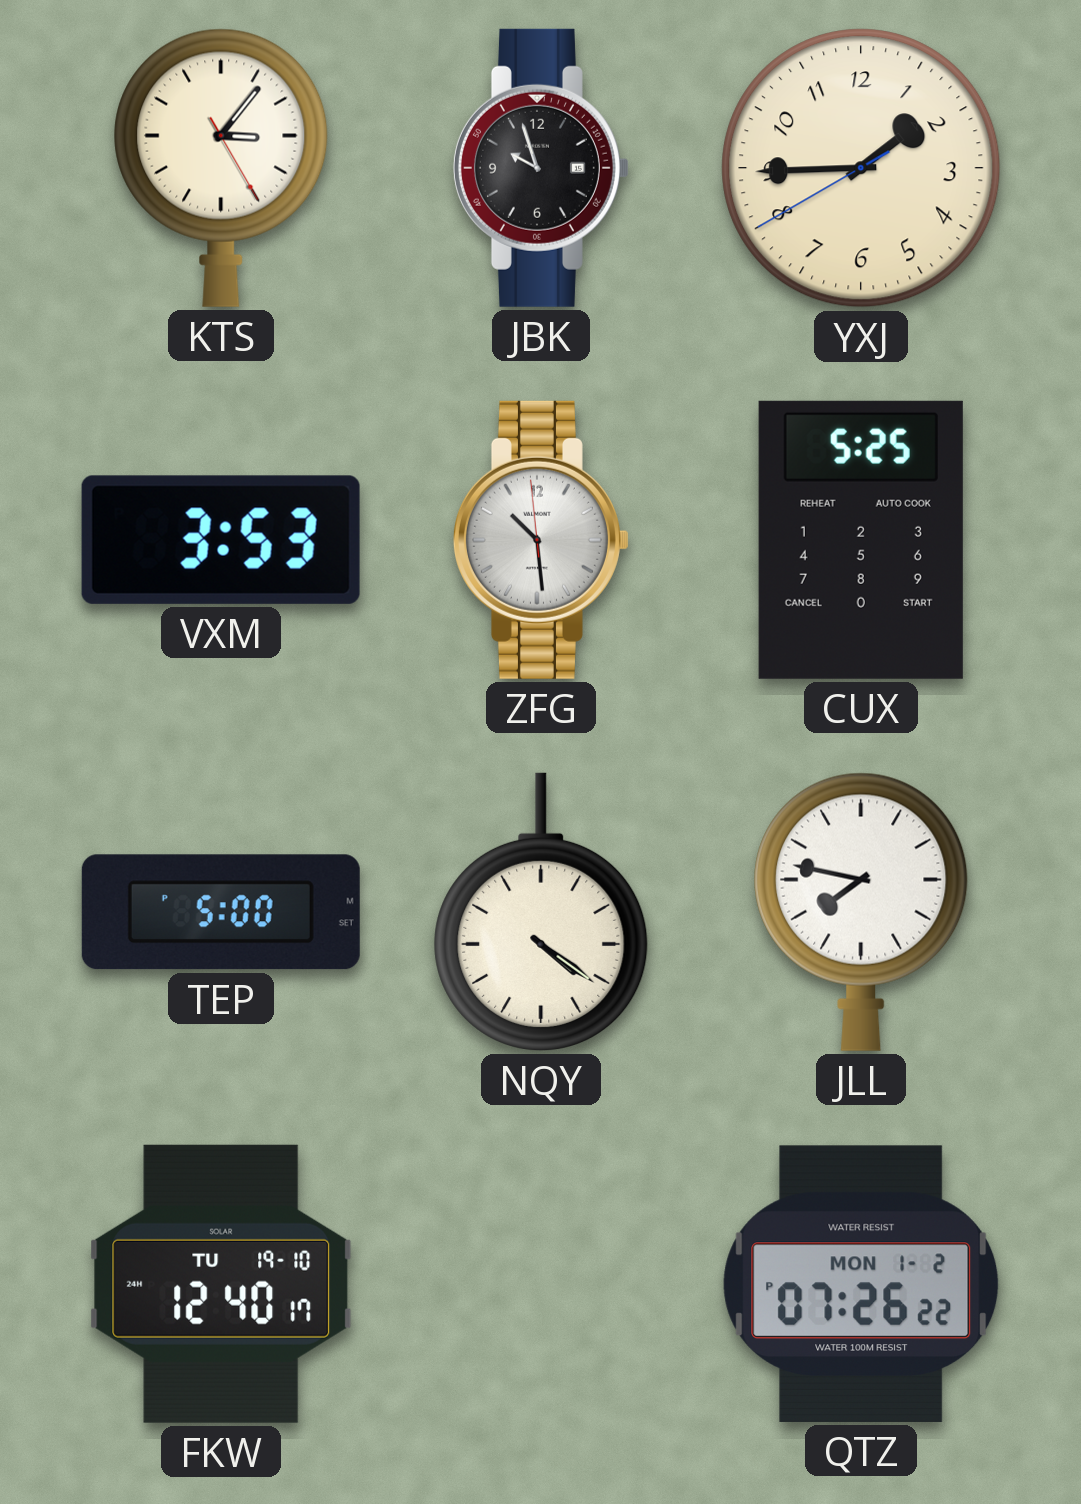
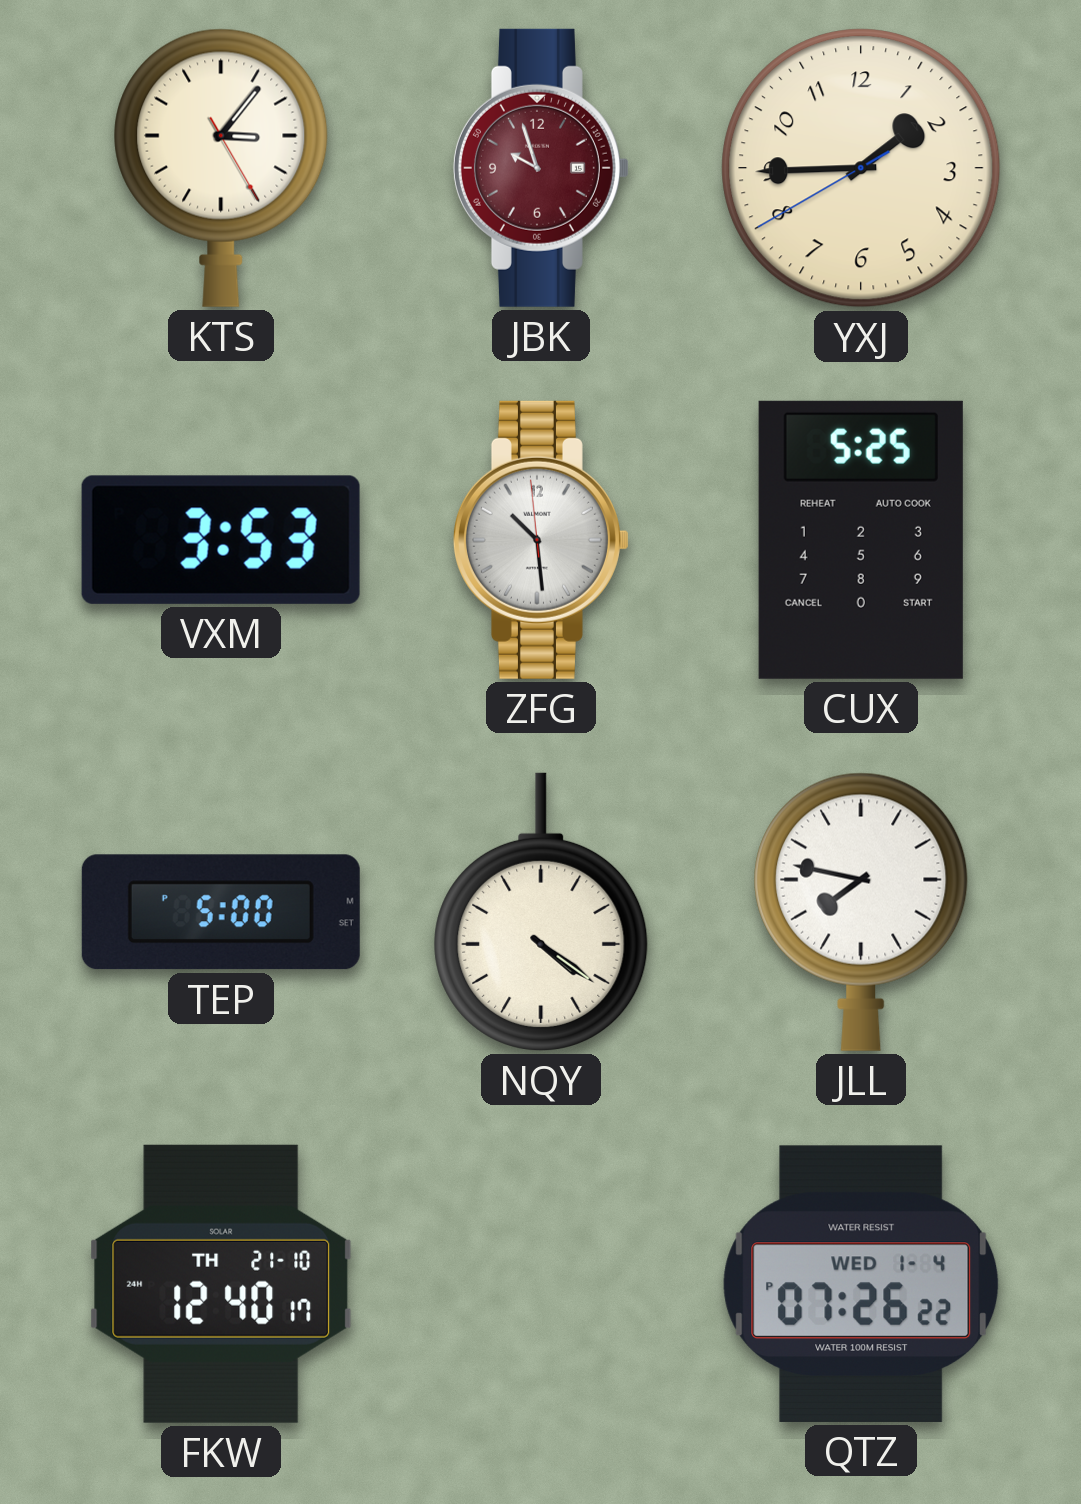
JBK dial: black -> burgundy (541, 168)
FKW date: TU 19-10 -> TH 21-10 (221, 1284)
QTZ date: MON 1-2 -> WED 1-4 (861, 1284)
